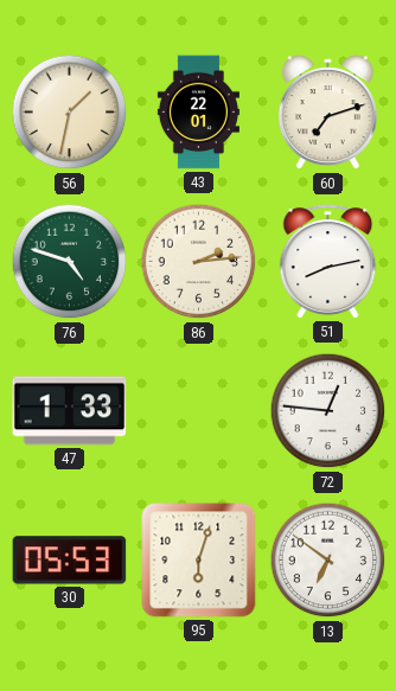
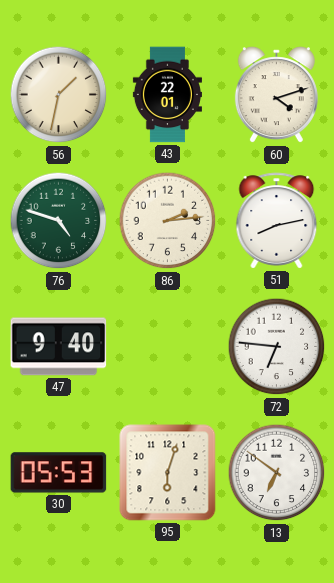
60: 7:12 -> 4:12 (276, 95)
47: 1:33 -> 9:40 (59, 347)
72: 12:46 -> 6:46 (277, 347)
